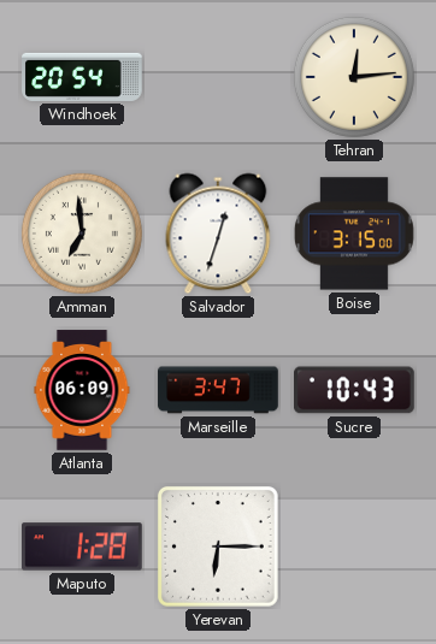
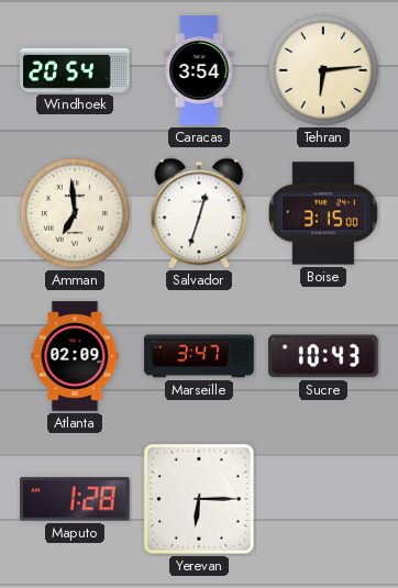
Caracas: none -> 3:54 (199, 70)
Tehran: 12:14 -> 6:14 (323, 70)
Atlanta: 06:09 -> 02:09 (75, 356)
